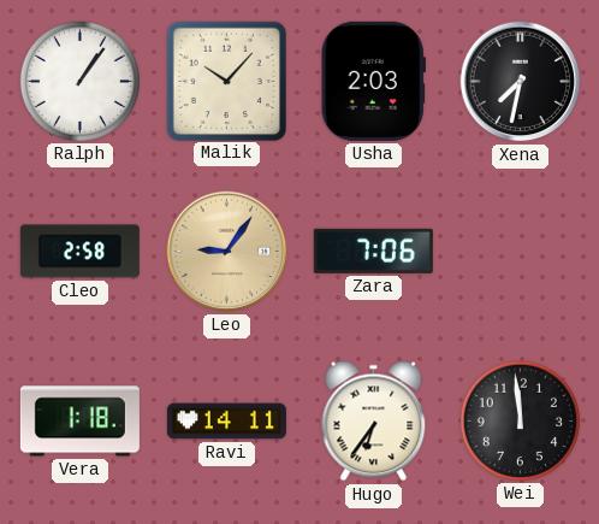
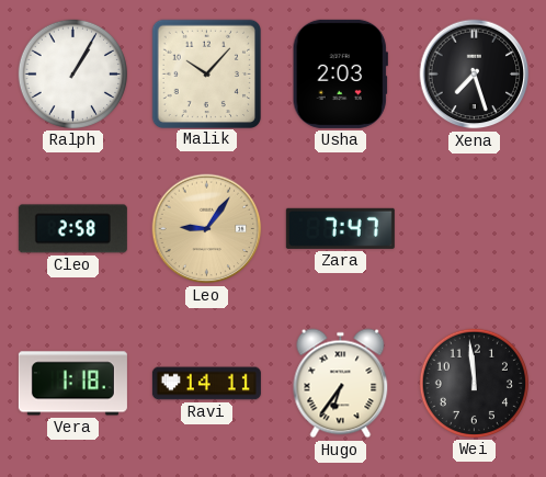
Ralph: 1:06 -> 1:05 (72, 73)
Xena: 7:32 -> 7:27 (475, 75)
Zara: 7:06 -> 7:47 (340, 228)
